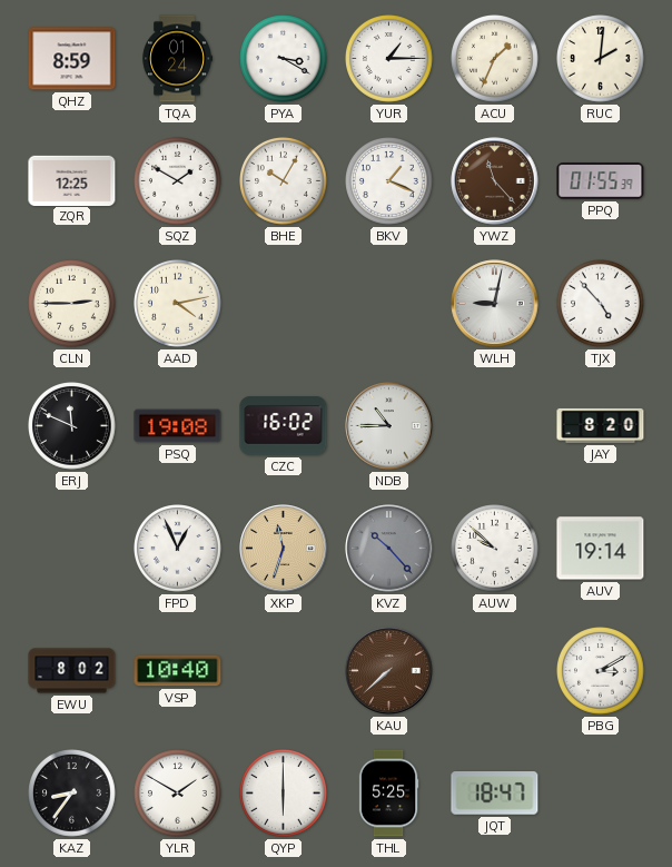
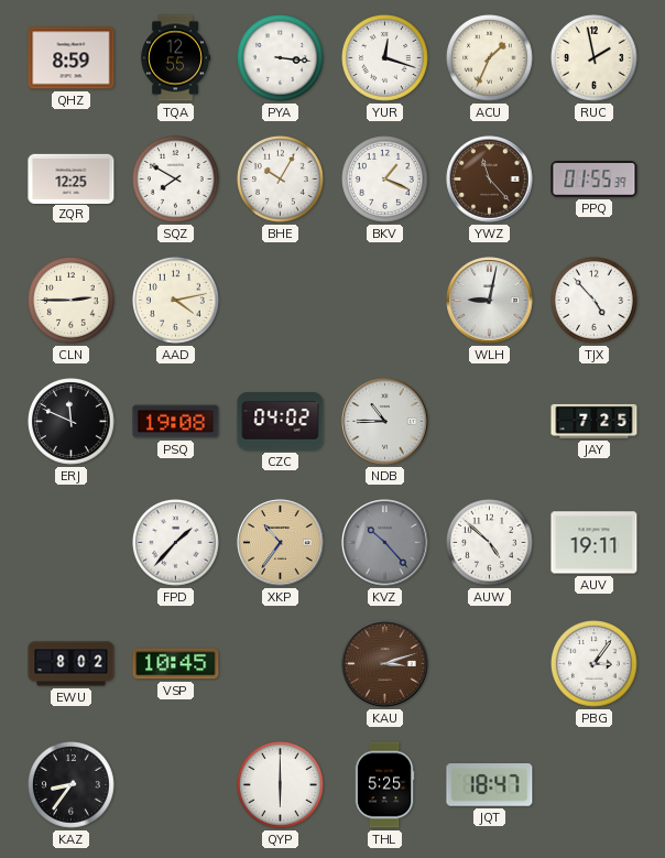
TQA: 01:24 -> 12:55 (176, 58)
PYA: 3:20 -> 3:16 (281, 58)
YUR: 1:15 -> 12:18 (385, 58)
RUC: 2:01 -> 1:58 (595, 58)
SQZ: 1:50 -> 7:50 (176, 180)
CZC: 16:02 -> 04:02 (281, 422)
JAY: 8:20 -> 7:25 (595, 421)
FPD: 12:56 -> 1:37 (176, 543)
XKP: 11:33 -> 10:36 (281, 543)
AUW: 9:52 -> 4:52 (490, 543)
AUV: 19:14 -> 19:11 (595, 543)
VSP: 10:40 -> 10:45 (176, 664)
KAU: 7:38 -> 3:12 (385, 664)
PBG: 3:10 -> 3:06 (595, 664)
YLR: 1:50 -> none (178, 794)
